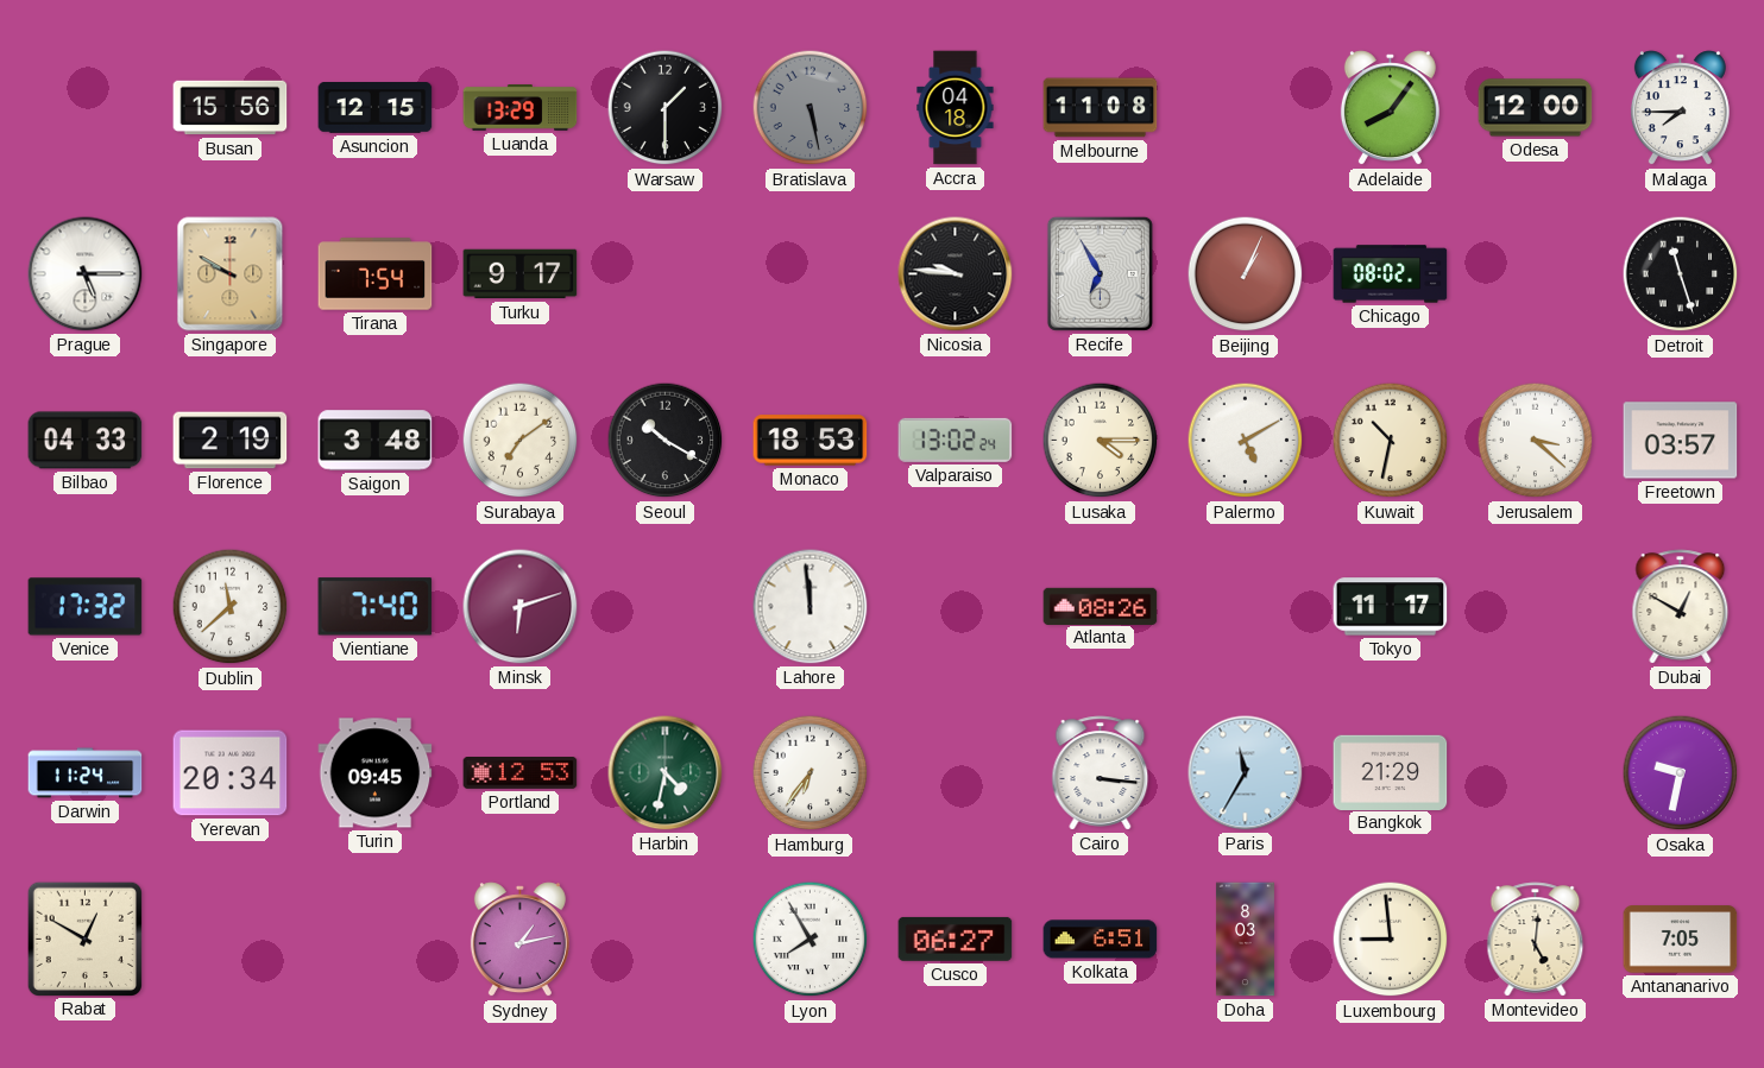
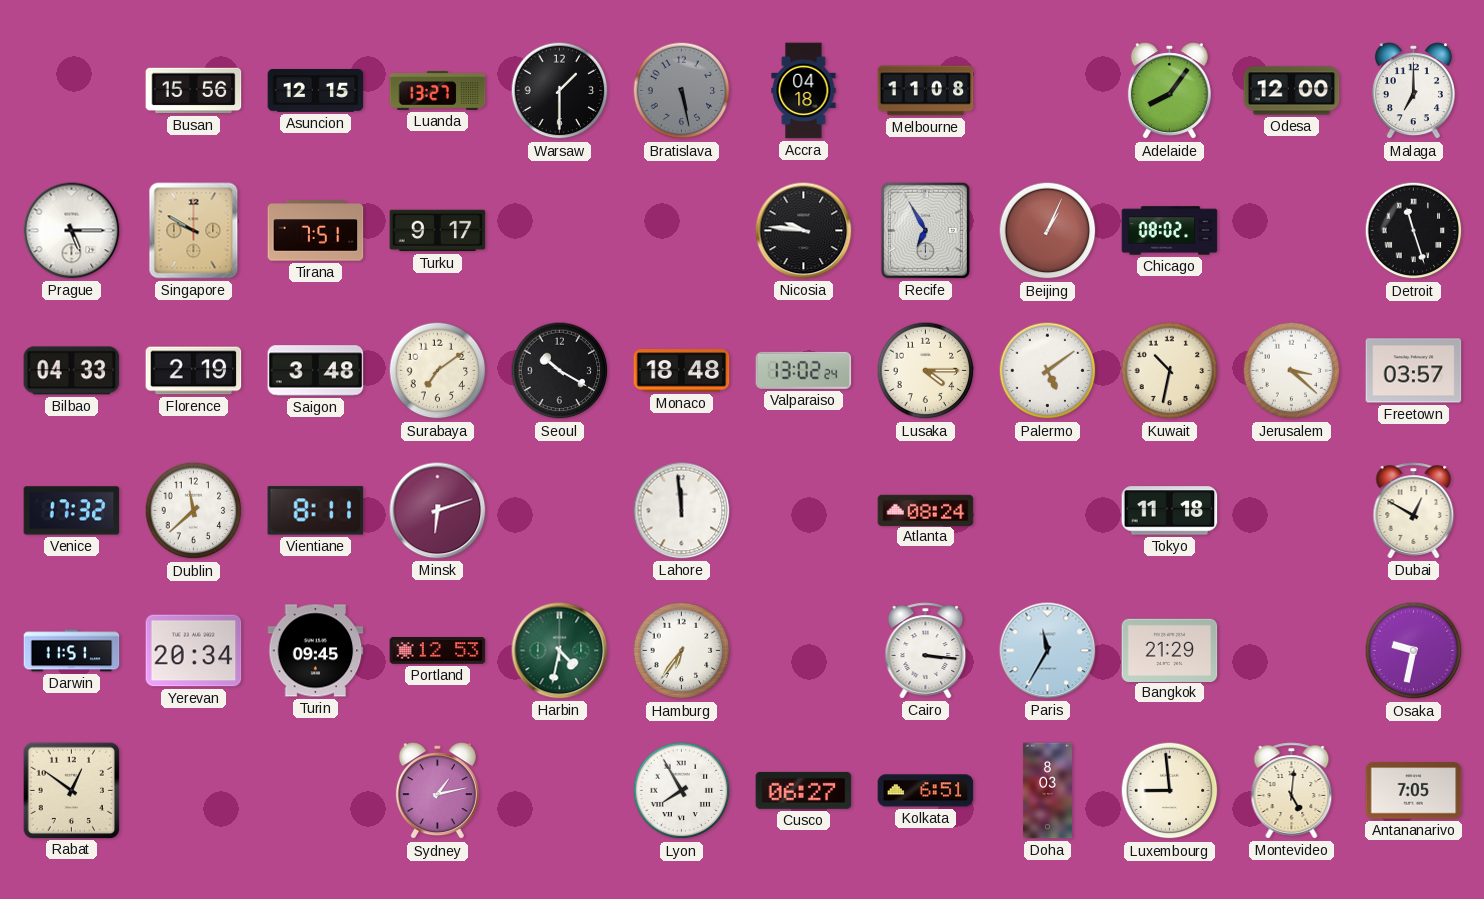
Luanda: 13:29 -> 13:27 (438, 91)
Malaga: 7:45 -> 7:00 (1413, 91)
Tirana: 7:54 -> 7:51 (316, 231)
Monaco: 18:53 -> 18:48 (682, 371)
Palermo: 5:10 -> 5:09 (1048, 371)
Vientiane: 7:40 -> 8:11 (316, 511)
Atlanta: 08:26 -> 08:24 (926, 510)
Tokyo: 11:17 -> 11:18 (1170, 511)
Darwin: 11:24 -> 11:51 (72, 651)
Rabat: 12:50 -> 12:51 (71, 790)
